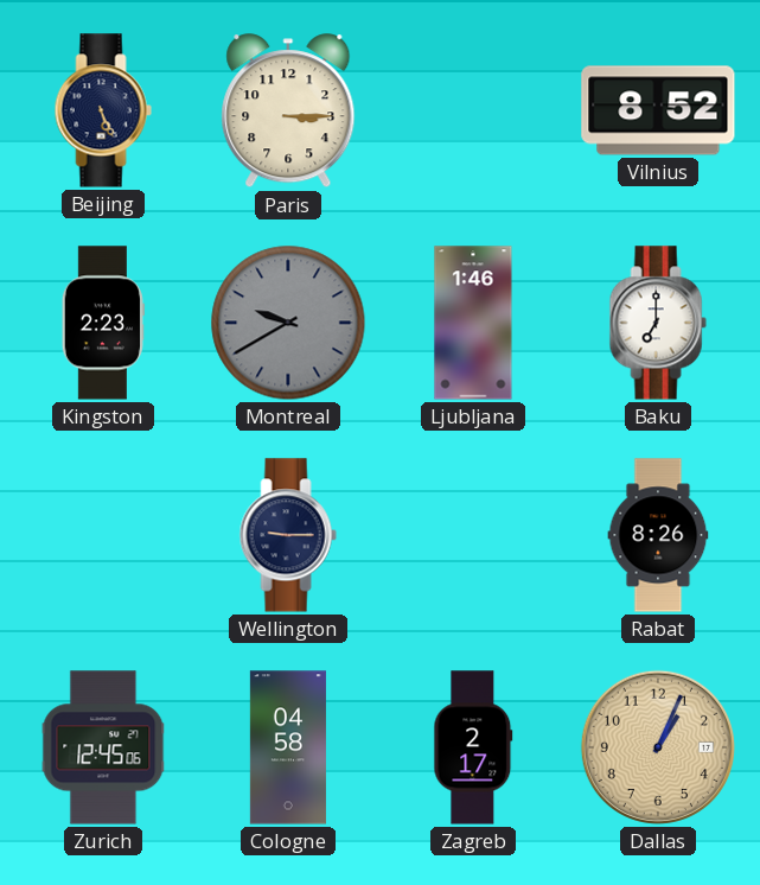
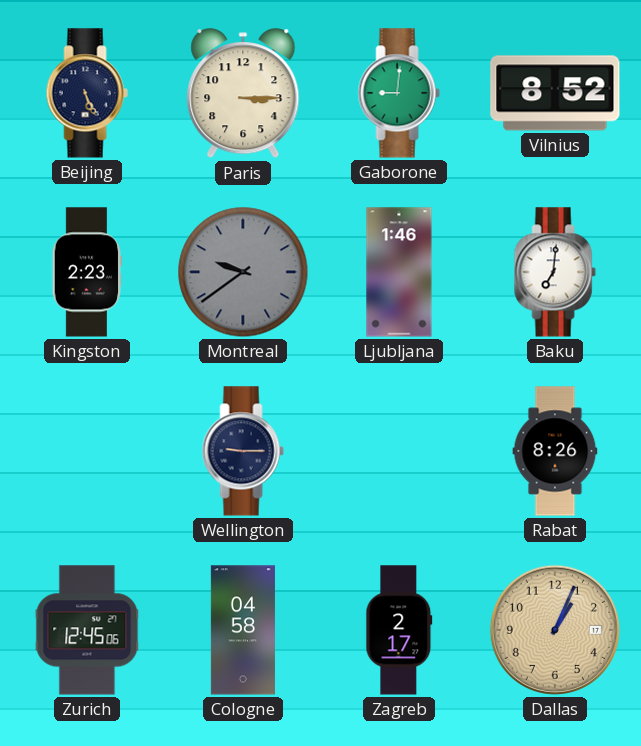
Gaborone: none -> 9:01 (399, 93)
Montreal: 9:40 -> 9:39 (243, 272)
Baku: 7:00 -> 7:01 (555, 272)
